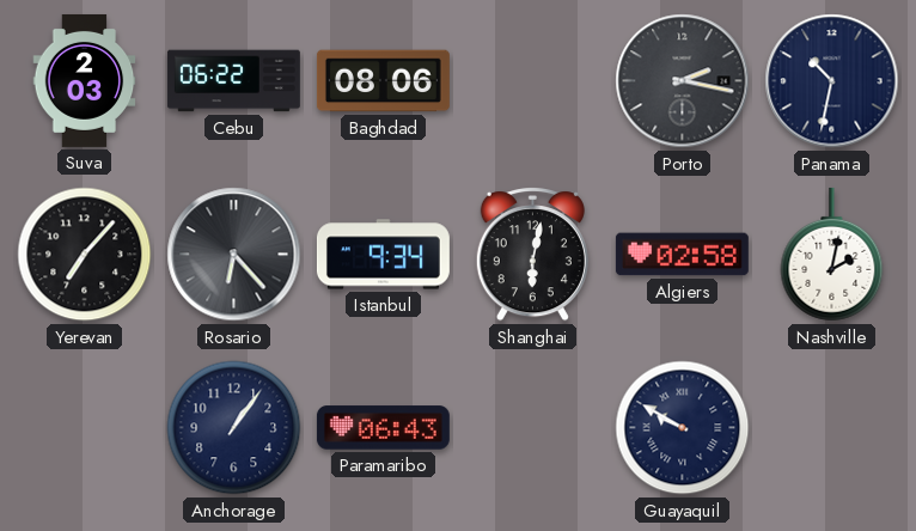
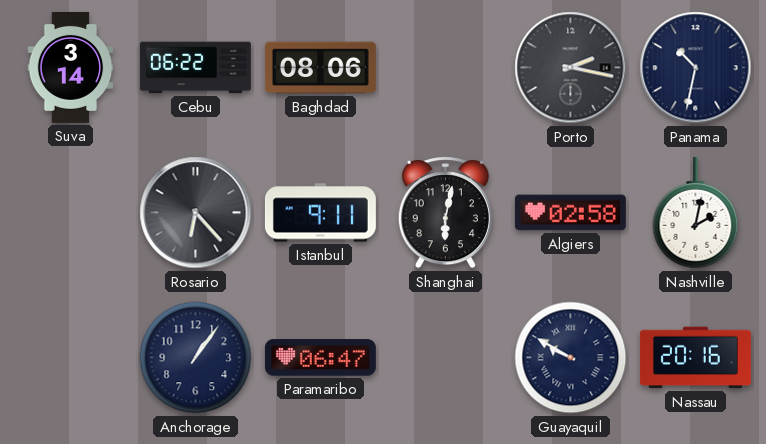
Suva: 2:03 -> 3:14 (71, 67)
Yerevan: 7:07 -> none (85, 255)
Istanbul: 9:34 -> 9:11 (320, 213)
Paramaribo: 06:43 -> 06:47 (320, 358)
Nassau: none -> 20:16 (695, 358)
